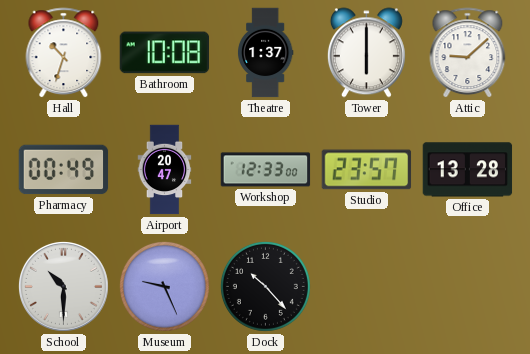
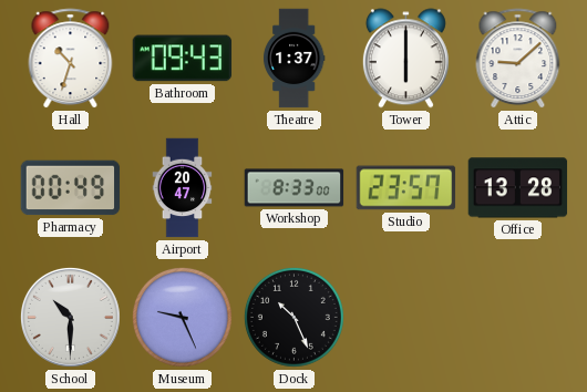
Bathroom: 10:08 -> 09:43 (183, 59)
Workshop: 12:33 -> 8:33 (295, 188)
Dock: 10:23 -> 10:26 (293, 317)
